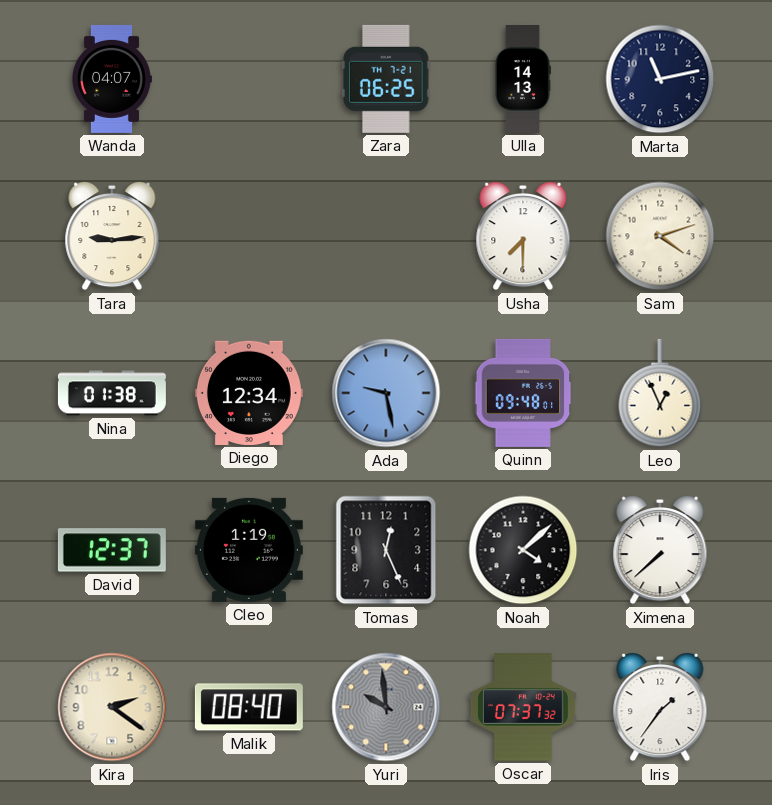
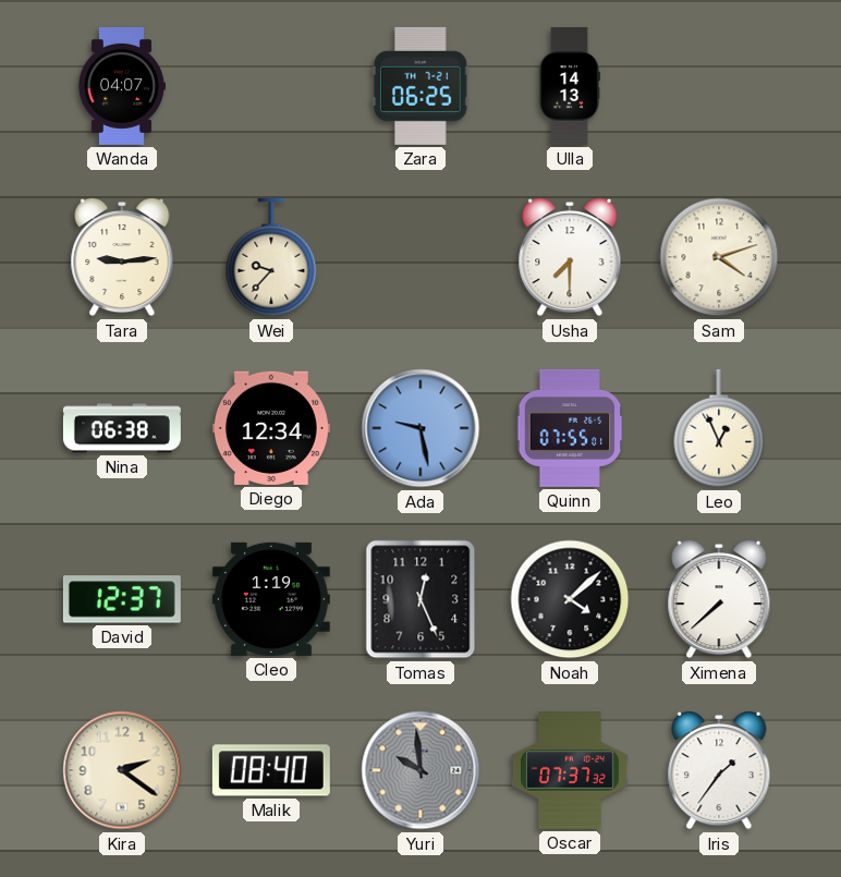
Marta: 11:13 -> none (660, 79)
Wei: none -> 9:37 (271, 257)
Nina: 01:38 -> 06:38 (122, 428)
Quinn: 09:48 -> 07:55 (570, 428)
